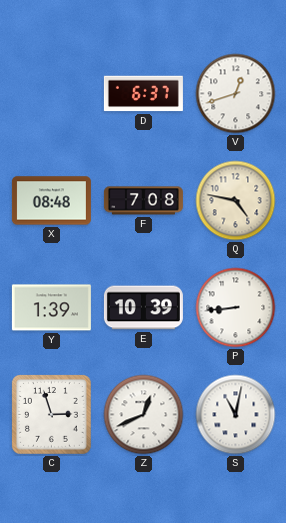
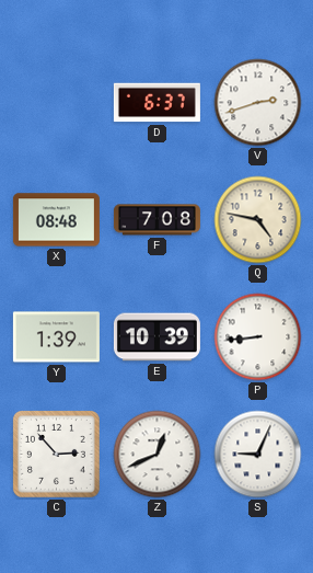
V: 12:42 -> 2:42 (258, 103)
C: 2:57 -> 2:53 (57, 455)
S: 11:02 -> 9:04 (258, 455)
